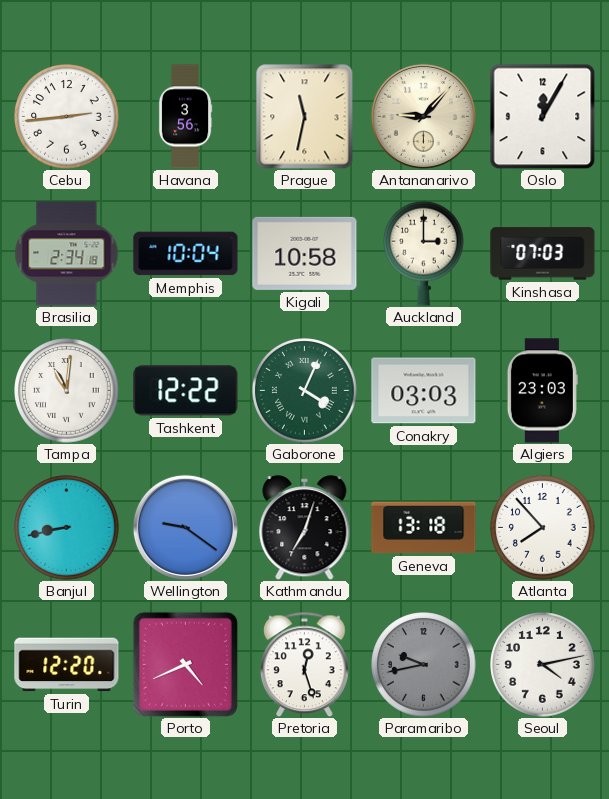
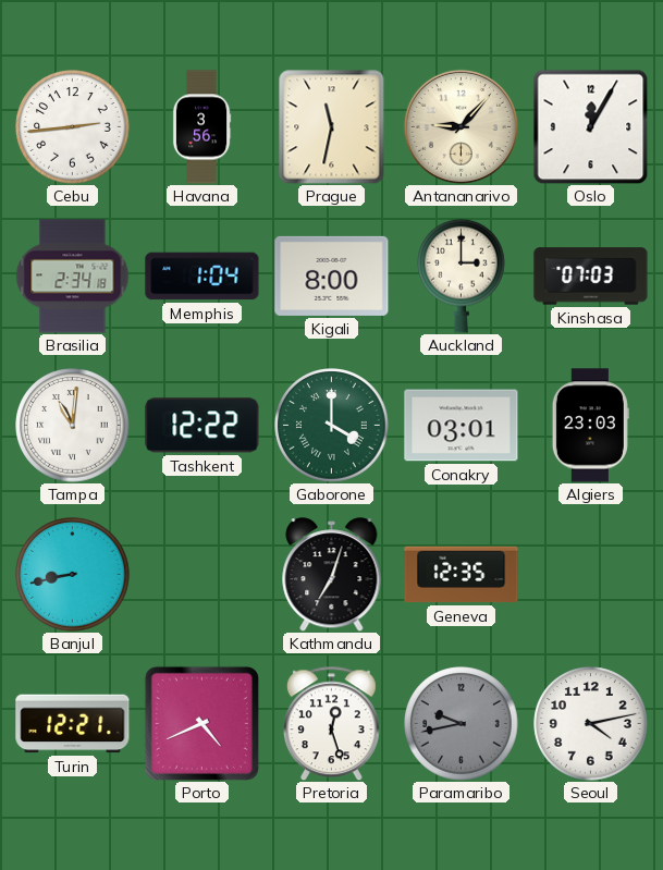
Memphis: 10:04 -> 1:04 (202, 277)
Kigali: 10:58 -> 8:00 (332, 275)
Gaborone: 4:04 -> 4:00 (332, 426)
Conakry: 03:03 -> 03:01 (462, 426)
Wellington: 9:21 -> none (185, 527)
Geneva: 13:18 -> 12:35 (462, 575)
Atlanta: 7:53 -> none (543, 528)
Turin: 12:20 -> 12:21 (73, 724)
